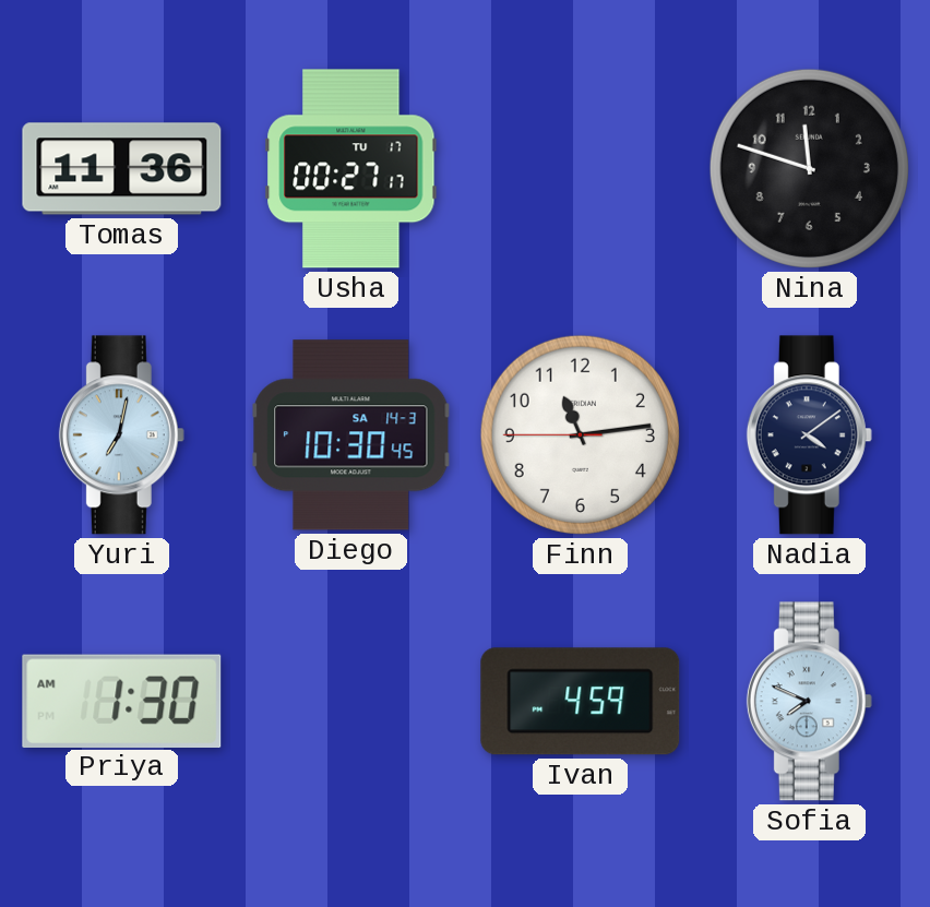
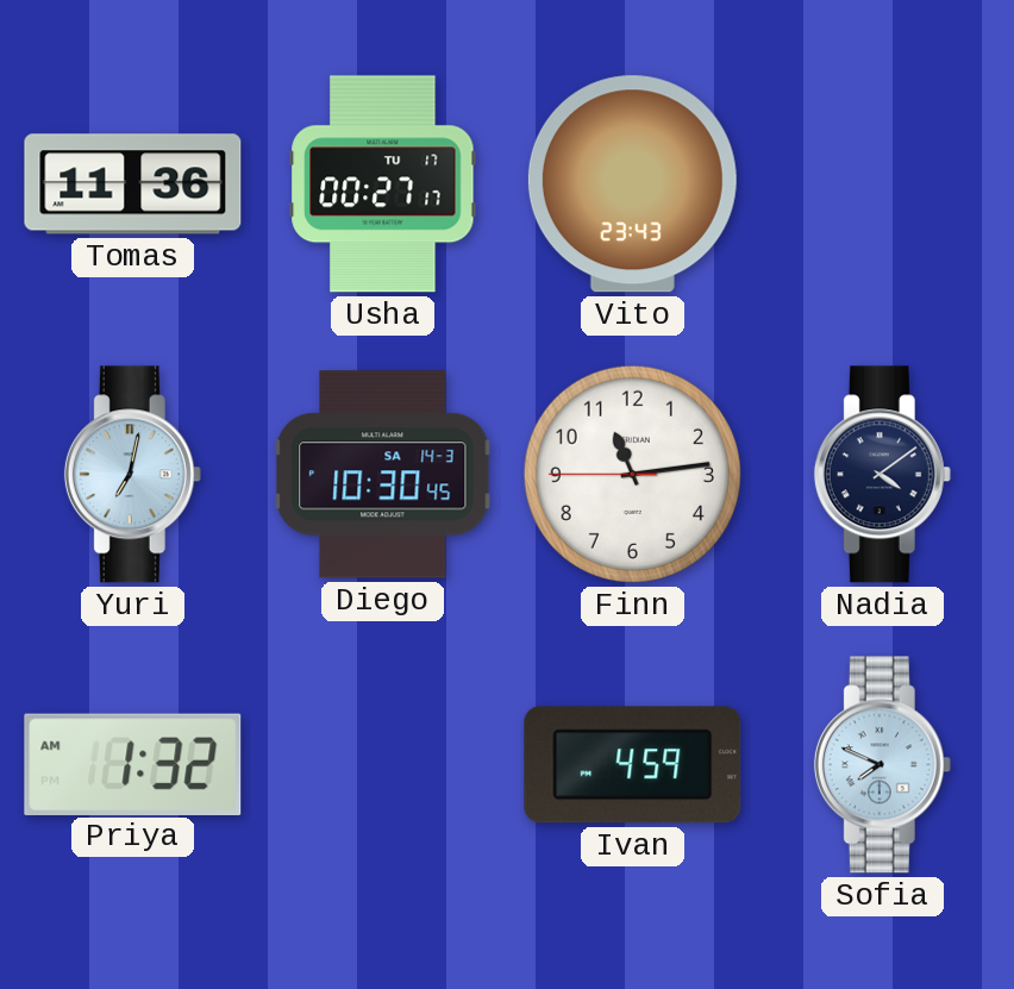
Vito: none -> 23:43 (632, 184)
Nina: 11:48 -> none (809, 168)
Priya: 1:30 -> 1:32 (133, 764)
